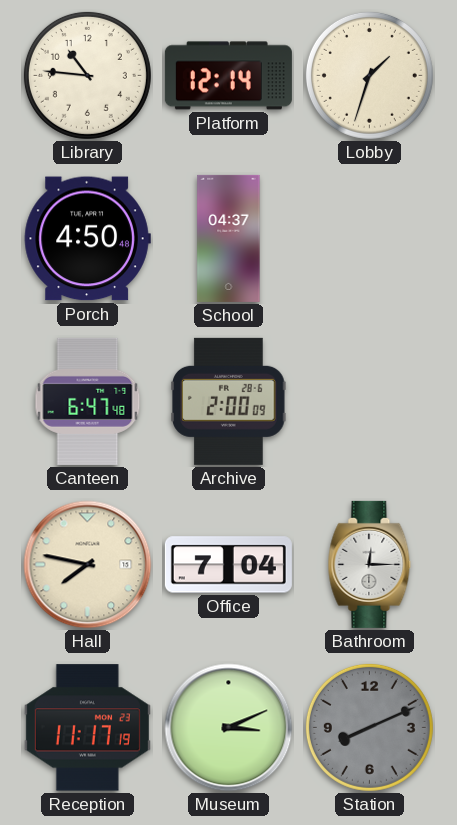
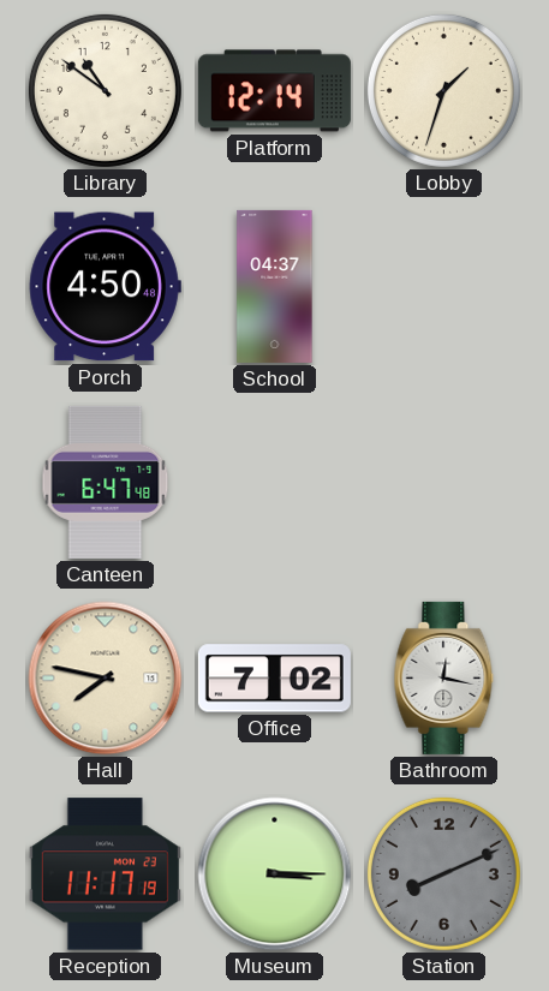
Library: 10:46 -> 10:51 (105, 90)
Archive: 2:00 -> none (229, 401)
Office: 7:04 -> 7:02 (274, 679)
Bathroom: 12:15 -> 12:17 (444, 677)
Museum: 3:11 -> 3:15 (275, 874)
